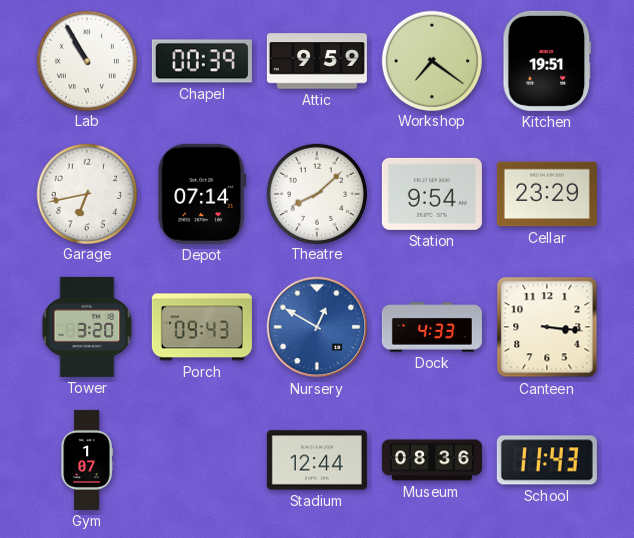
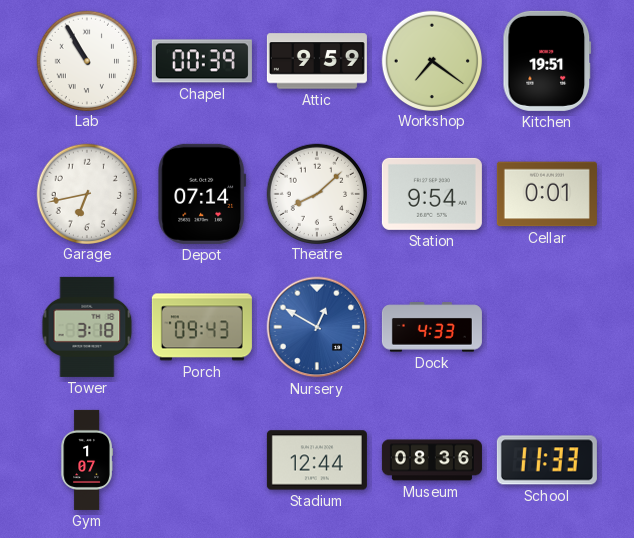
Cellar: 23:29 -> 0:01 (547, 194)
Tower: 3:20 -> 3:18 (87, 327)
Canteen: 3:16 -> none (547, 327)
School: 11:43 -> 11:33 (547, 460)
